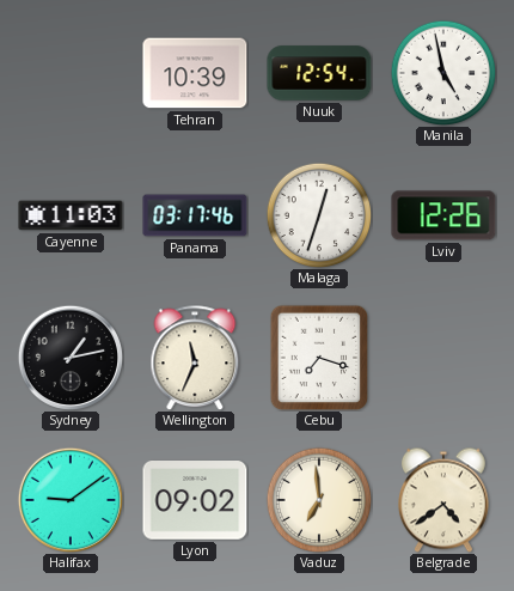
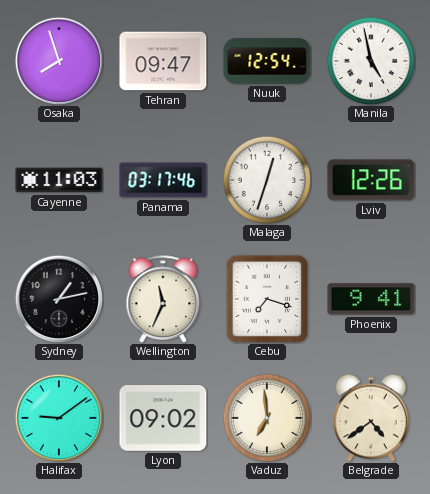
Osaka: none -> 7:57 (59, 61)
Tehran: 10:39 -> 09:47 (163, 61)
Phoenix: none -> 9:41 (371, 299)
